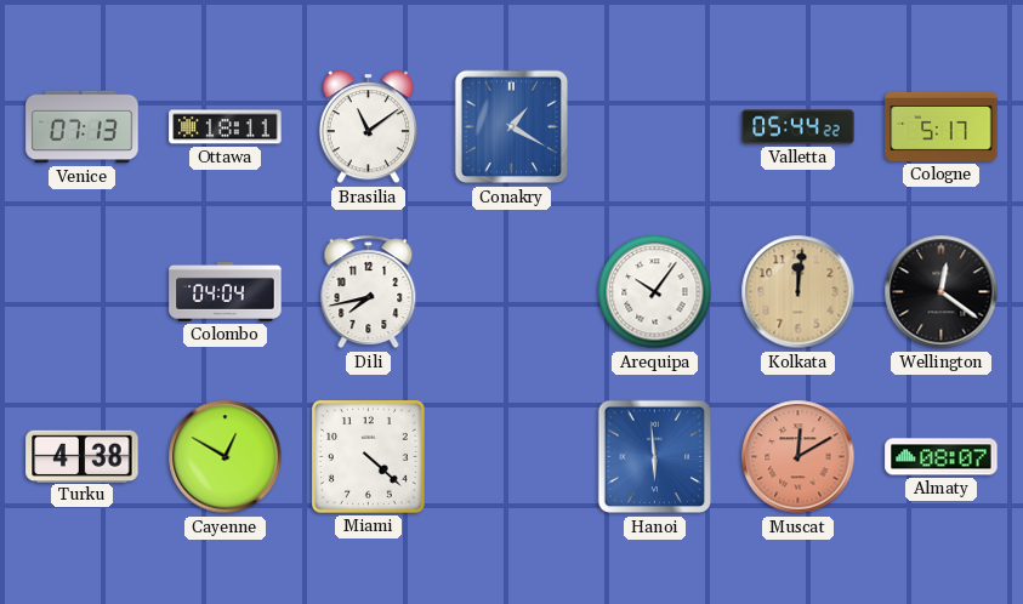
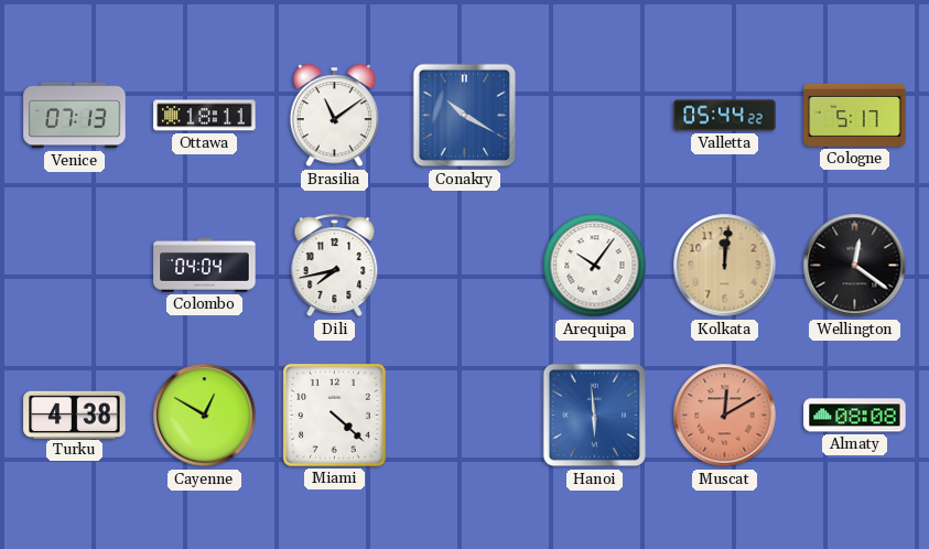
Conakry: 1:20 -> 10:20 (465, 116)
Almaty: 08:07 -> 08:08 (855, 416)
